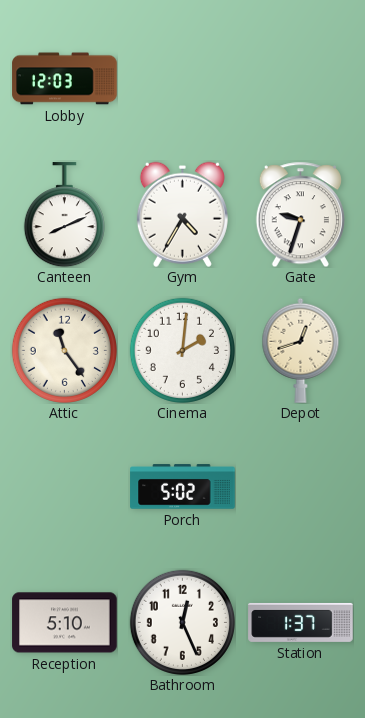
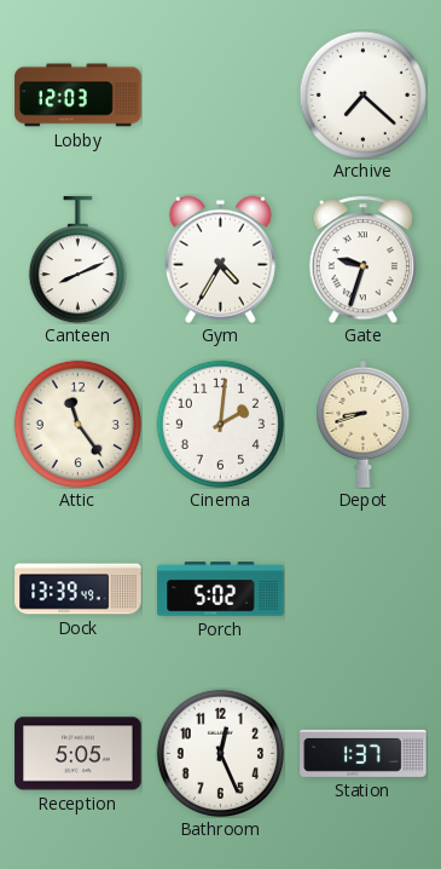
Archive: none -> 7:22 (362, 94)
Depot: 12:42 -> 8:42 (364, 424)
Dock: none -> 13:39 (79, 589)
Reception: 5:10 -> 5:05 (79, 754)
